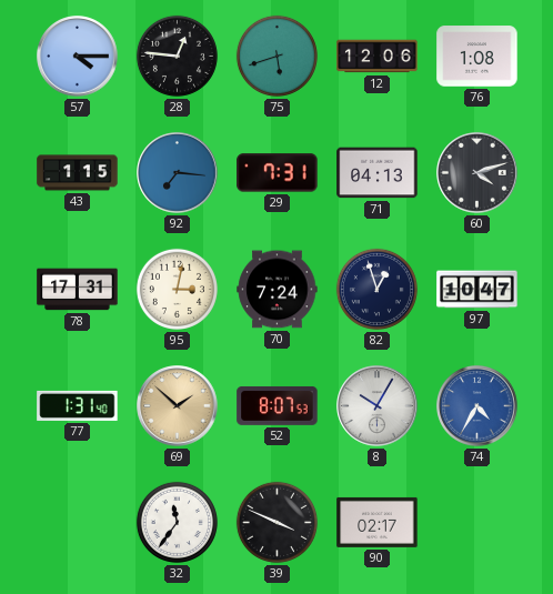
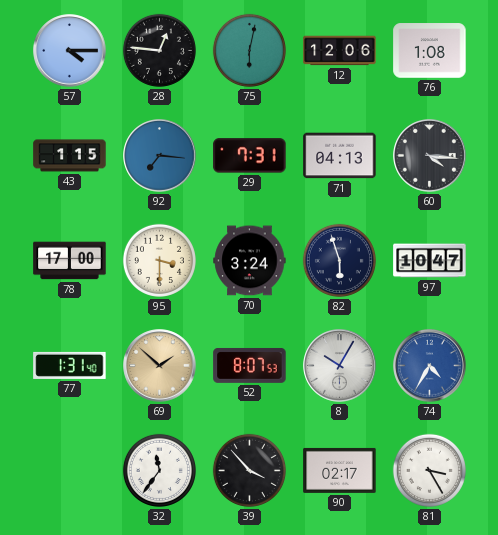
75: 5:42 -> 6:02 (249, 50)
60: 4:12 -> 4:16 (430, 156)
78: 17:31 -> 17:00 (70, 261)
95: 3:02 -> 3:30 (159, 260)
70: 7:24 -> 3:24 (250, 261)
82: 12:57 -> 5:57 (339, 260)
39: 3:49 -> 3:53 (249, 470)
81: none -> 3:25 (429, 470)
